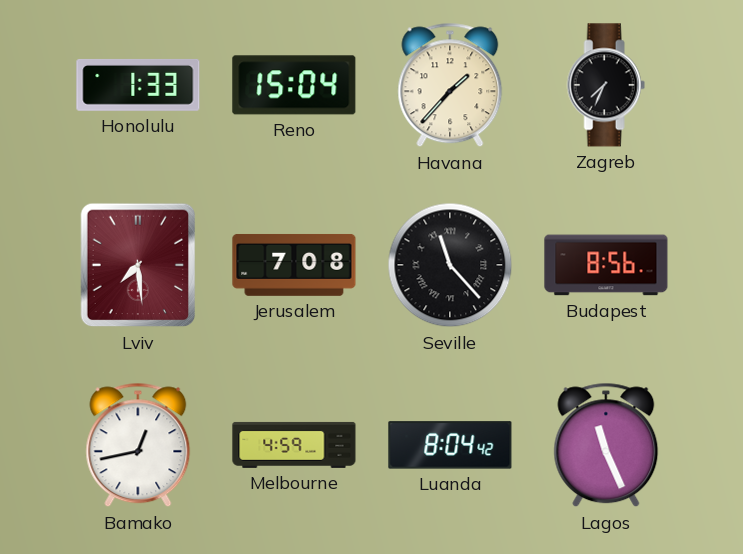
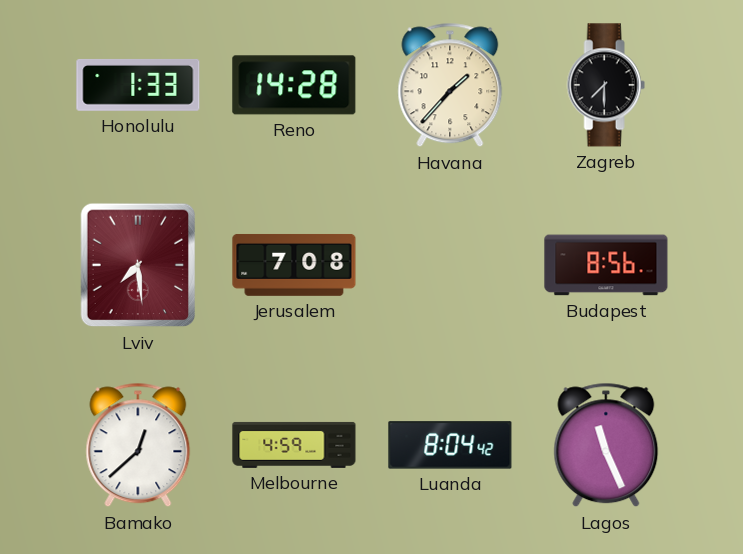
Reno: 15:04 -> 14:28 (294, 85)
Zagreb: 7:34 -> 7:30 (606, 85)
Seville: 11:23 -> none (450, 265)
Bamako: 12:43 -> 12:38 (138, 445)
